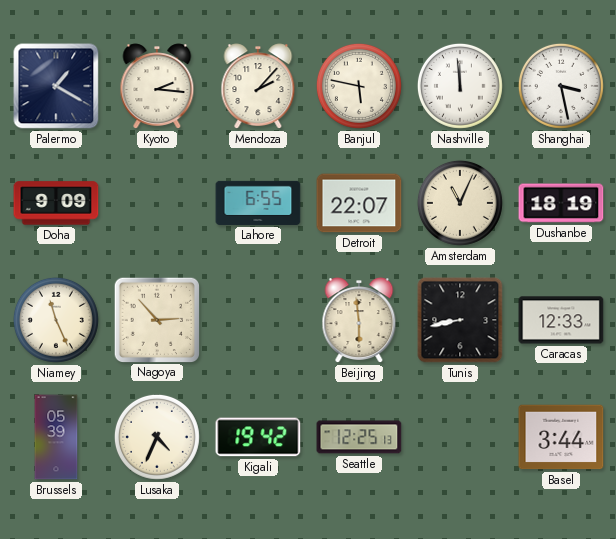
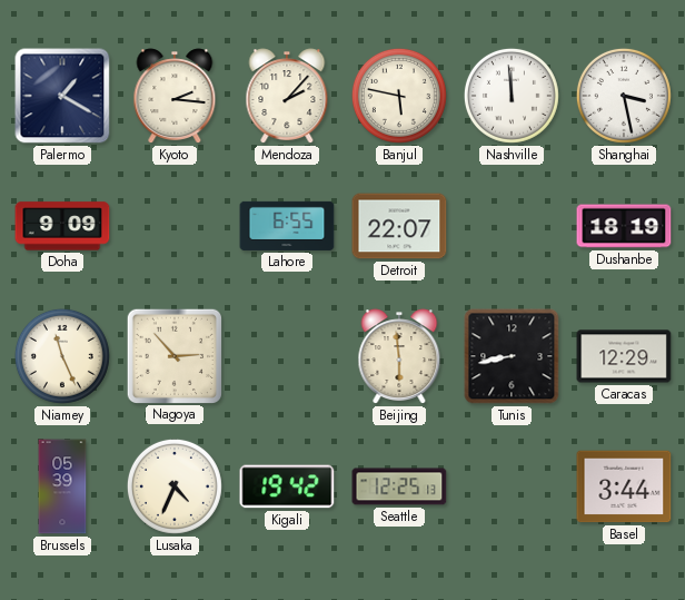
Amsterdam: 11:04 -> none (460, 203)
Caracas: 12:33 -> 12:29 (624, 356)
